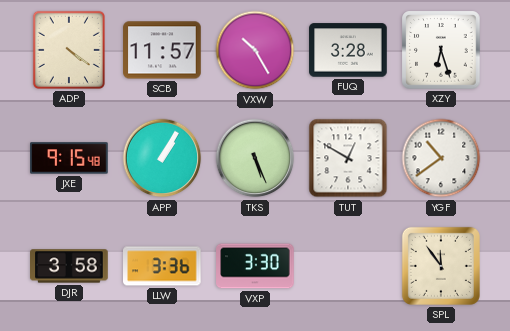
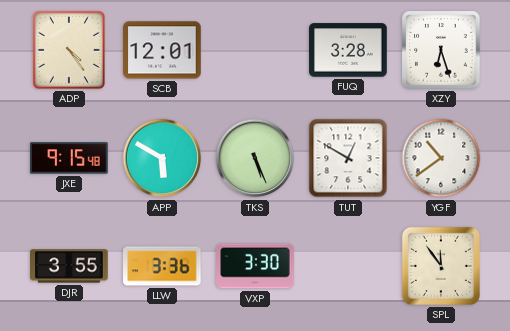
ADP: 4:21 -> 4:24 (69, 50)
SCB: 11:57 -> 12:01 (162, 50)
VXW: 10:25 -> none (255, 50)
APP: 1:05 -> 5:50 (162, 158)
DJR: 3:58 -> 3:55 (69, 266)
